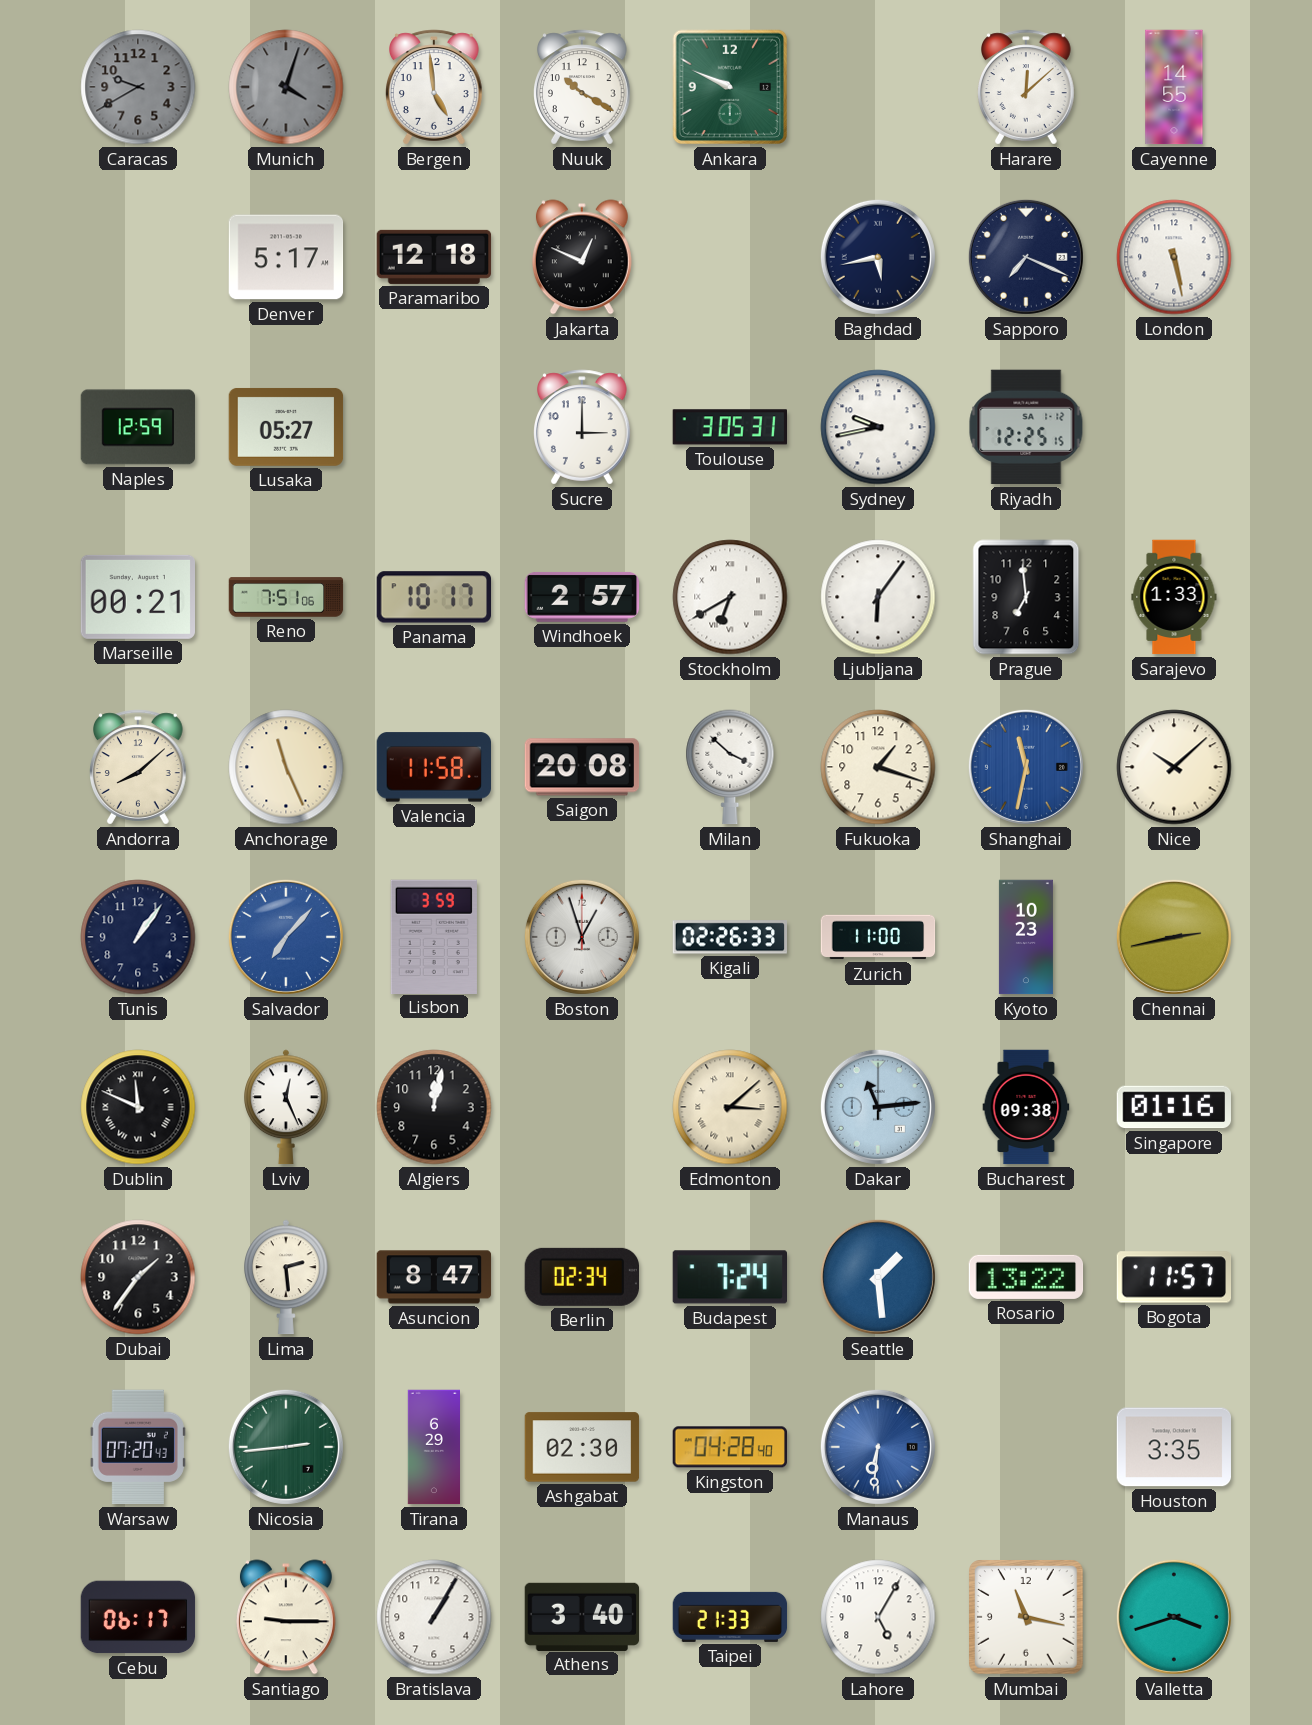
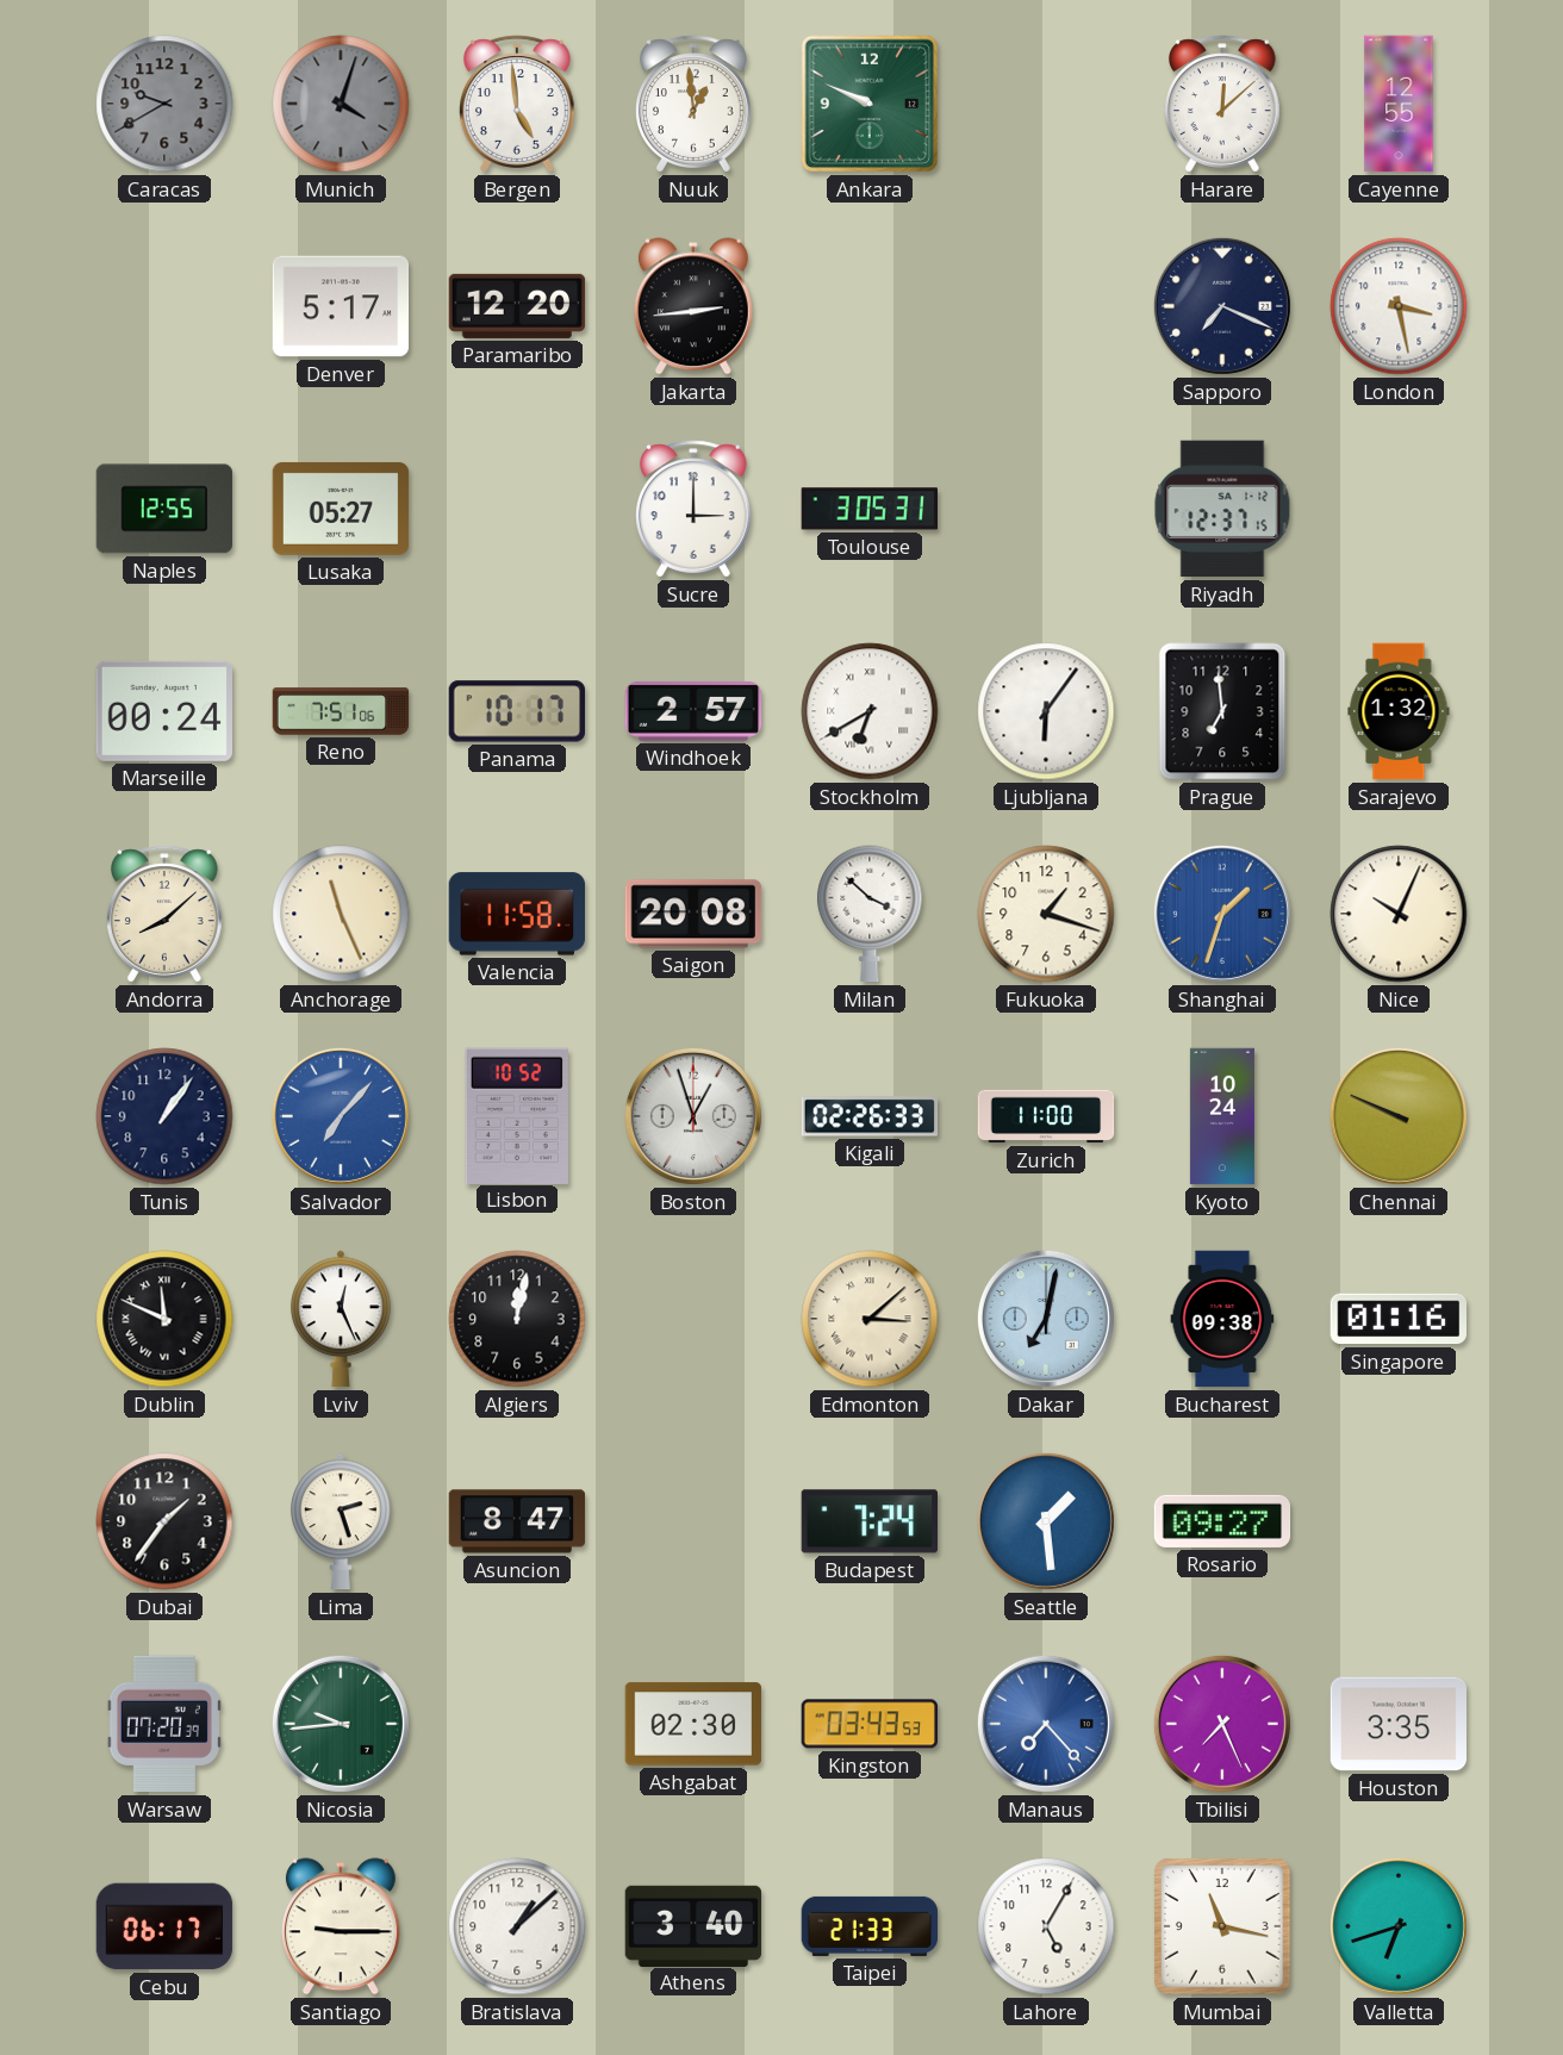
Nuuk: 10:20 -> 12:59 (695, 104)
Cayenne: 14:55 -> 12:55 (1399, 104)
Paramaribo: 12:18 -> 12:20 (517, 306)
Jakarta: 12:49 -> 2:44 (693, 306)
Baghdad: 5:43 -> none (878, 257)
London: 5:28 -> 3:28 (1399, 306)
Naples: 12:59 -> 12:55 (164, 509)
Sydney: 9:43 -> none (878, 427)
Riyadh: 12:25 -> 12:37 (1222, 509)
Marseille: 00:21 -> 00:24 (163, 711)
Sarajevo: 1:33 -> 1:32 (1399, 711)
Shanghai: 11:32 -> 1:33 (1222, 914)
Nice: 10:08 -> 10:04 (1399, 914)
Lisbon: 3:59 -> 10:52 (517, 1115)
Kyoto: 10:23 -> 10:24 (1222, 1116)
Chennai: 2:43 -> 9:49 (1399, 1116)
Dakar: 11:14 -> 7:02 (1046, 1319)
Lima: 2:29 -> 2:27 (342, 1521)
Berlin: 02:34 -> none (581, 1277)
Rosario: 13:22 -> 09:27 (1222, 1521)
Bogota: 11:57 -> none (1174, 1277)
Warsaw: 07:20:43 -> 07:20:39 (164, 1724)
Nicosia: 2:44 -> 9:44 (341, 1724)
Tirana: 6:29 -> none (434, 1447)
Kingston: 04:28 -> 03:43 (868, 1724)
Manaus: 6:31 -> 7:23 (1046, 1724)
Tbilisi: none -> 7:26 (1222, 1724)
Bratislava: 1:05 -> 1:08 (517, 1926)
Valletta: 3:42 -> 6:42 (1399, 1926)
